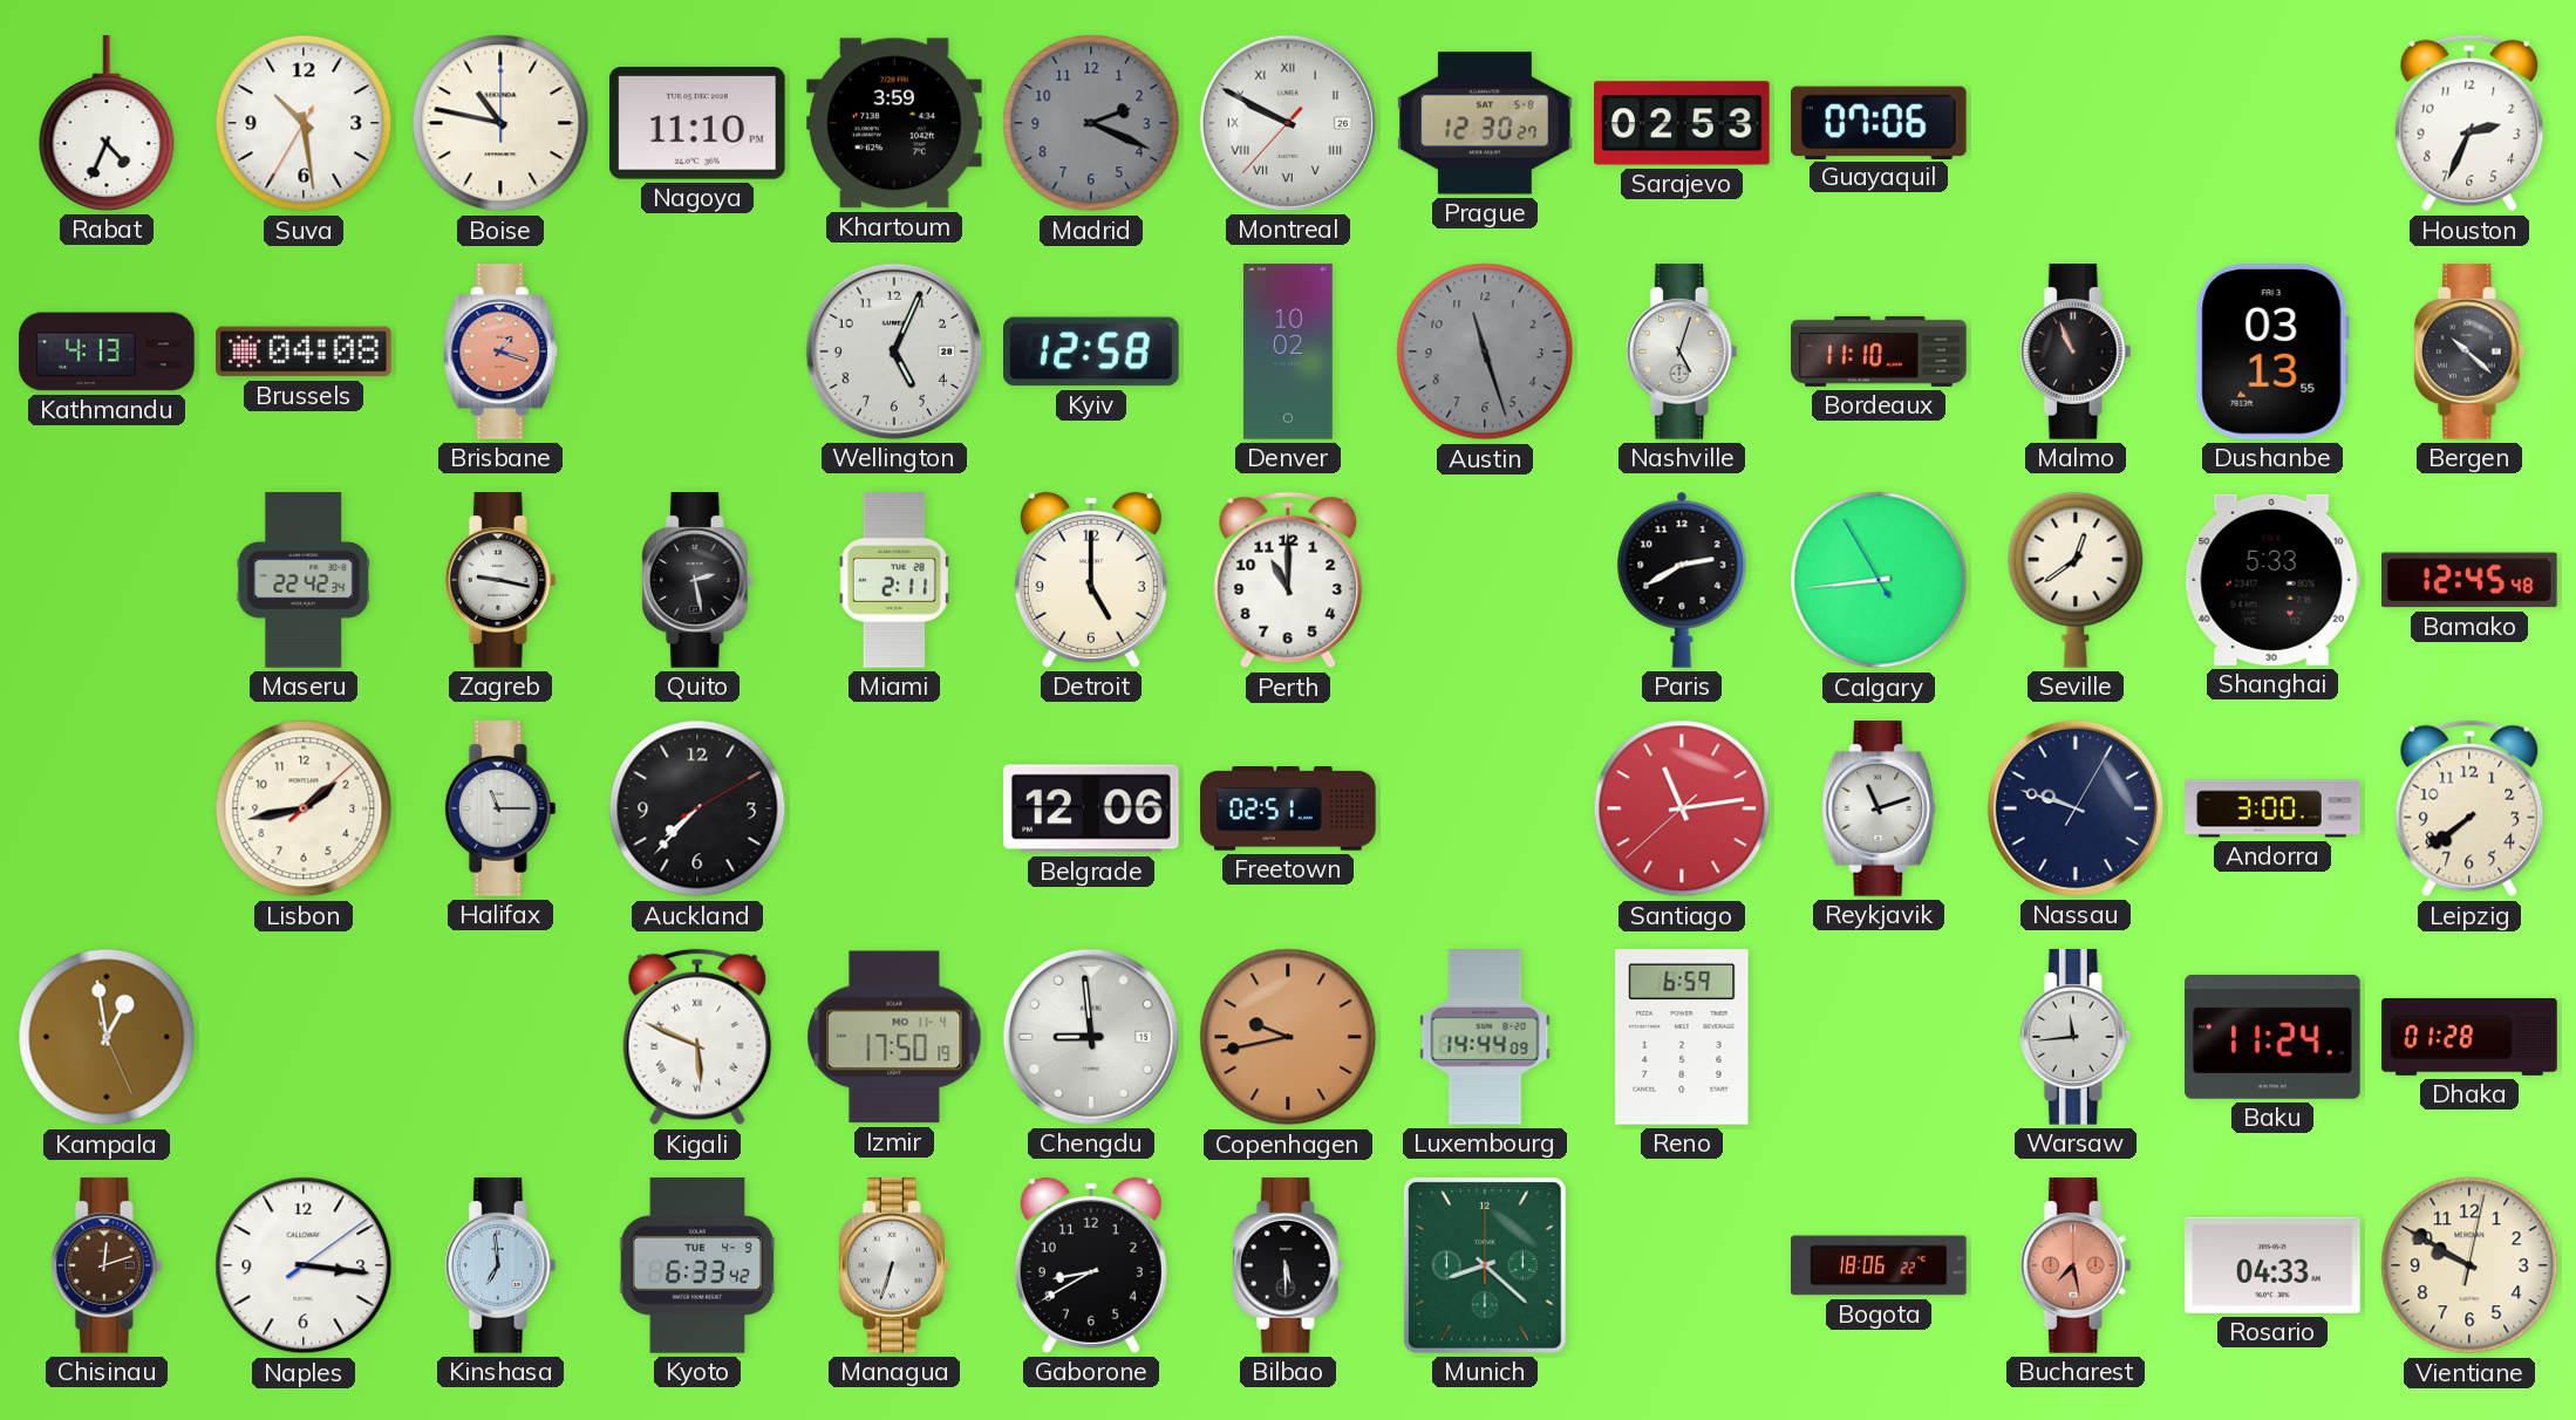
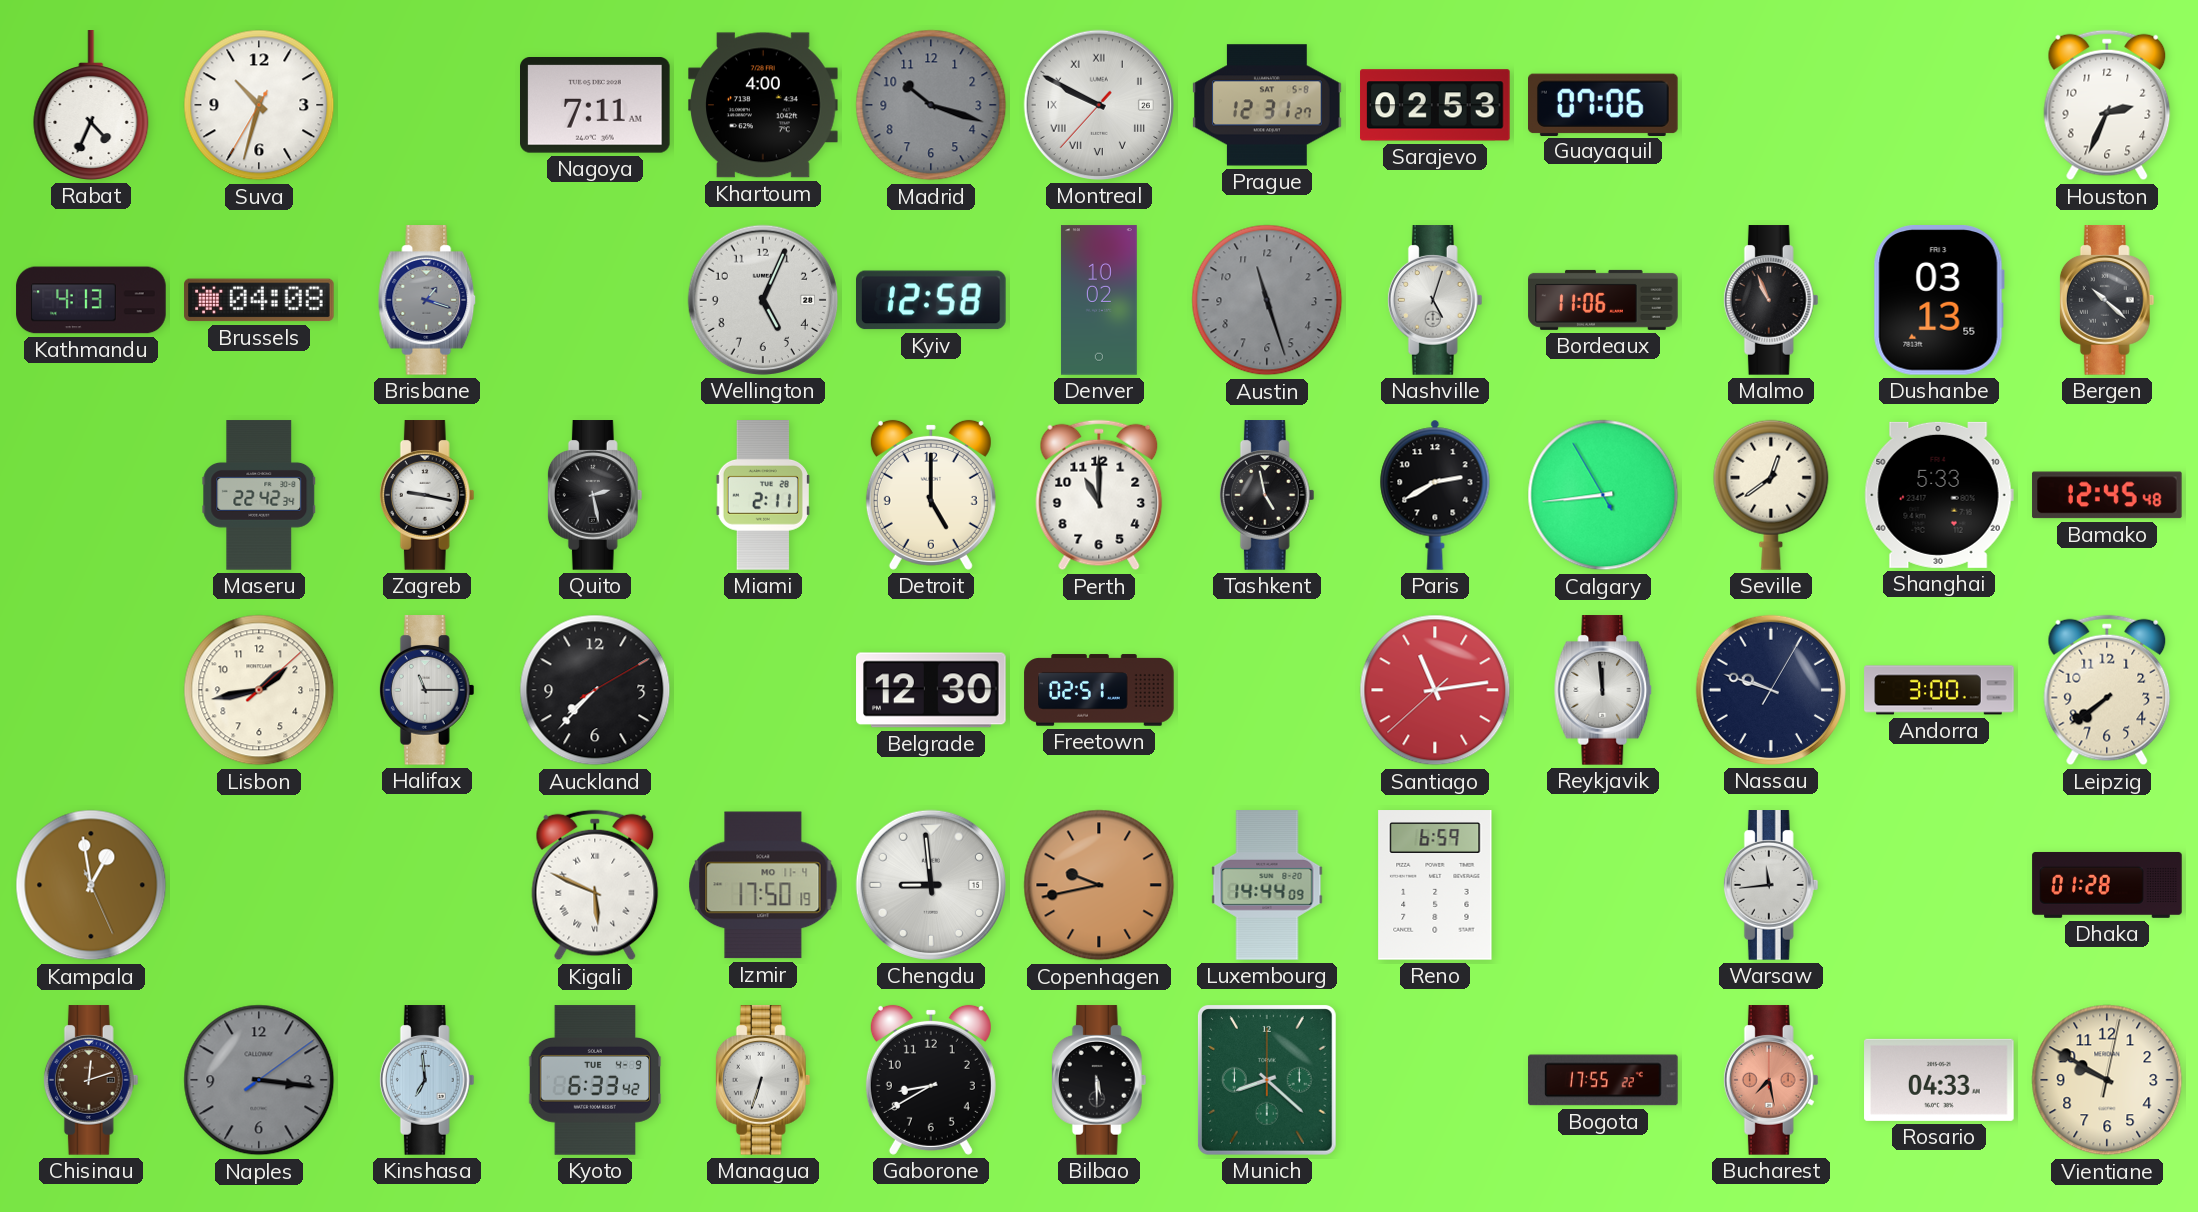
Suva: 10:28 -> 10:32 (259, 105)
Boise: 10:47 -> none (500, 123)
Nagoya: 11:10 -> 7:11 (596, 106)
Khartoum: 3:59 -> 4:00 (763, 105)
Madrid: 2:19 -> 10:18 (931, 105)
Prague: 12:30 -> 12:31 (1267, 105)
Brisbane dial: salmon -> grey (427, 300)
Bordeaux: 11:10 -> 11:06 (1603, 300)
Tashkent: none -> 4:58 (1267, 495)
Belgrade: 12:06 -> 12:30 (931, 690)
Reykjavik: 11:12 -> 11:59 (1603, 690)
Baku: 11:24 -> none (2272, 1037)
Naples dial: white -> grey (259, 1080)
Bogota: 18:06 -> 17:55 (1603, 1080)
